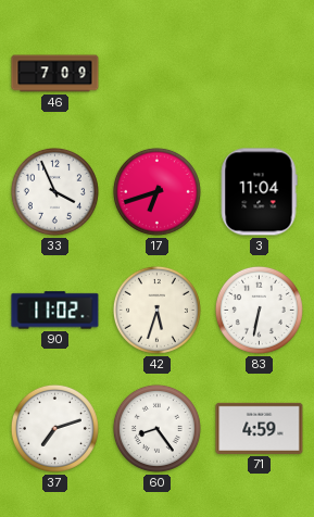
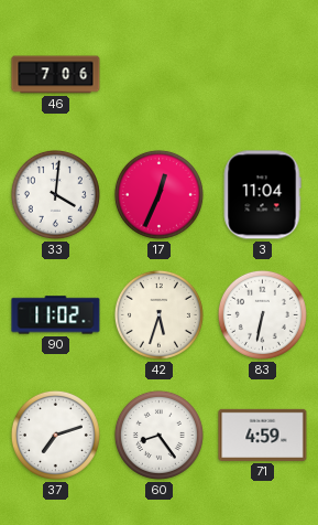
46: 7:09 -> 7:06 (56, 75)
33: 3:56 -> 4:01 (55, 194)
17: 6:42 -> 12:34 (158, 194)
